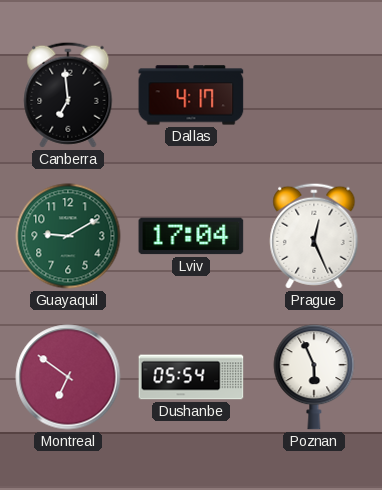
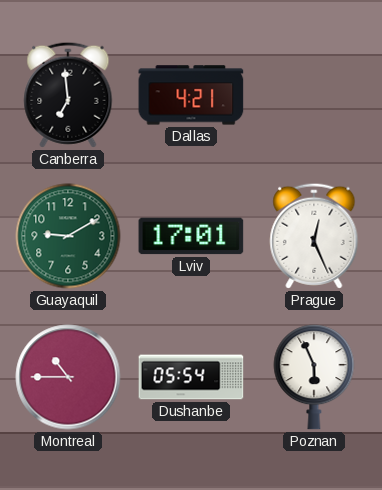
Dallas: 4:17 -> 4:21 (191, 95)
Lviv: 17:04 -> 17:01 (191, 236)
Montreal: 6:51 -> 10:45 (68, 377)
